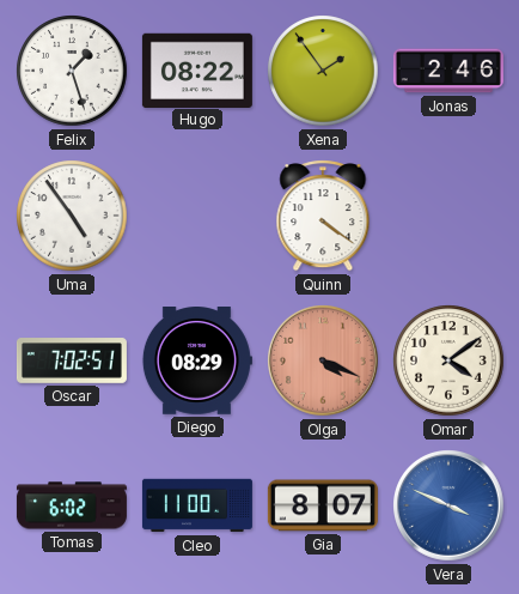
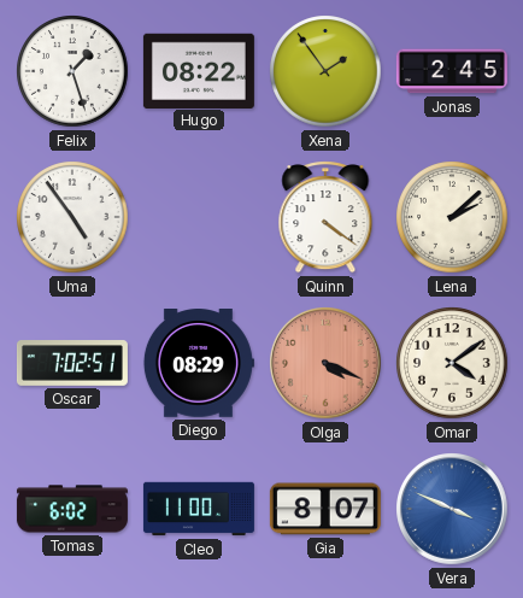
Jonas: 2:46 -> 2:45 (452, 71)
Lena: none -> 2:08 (452, 217)
